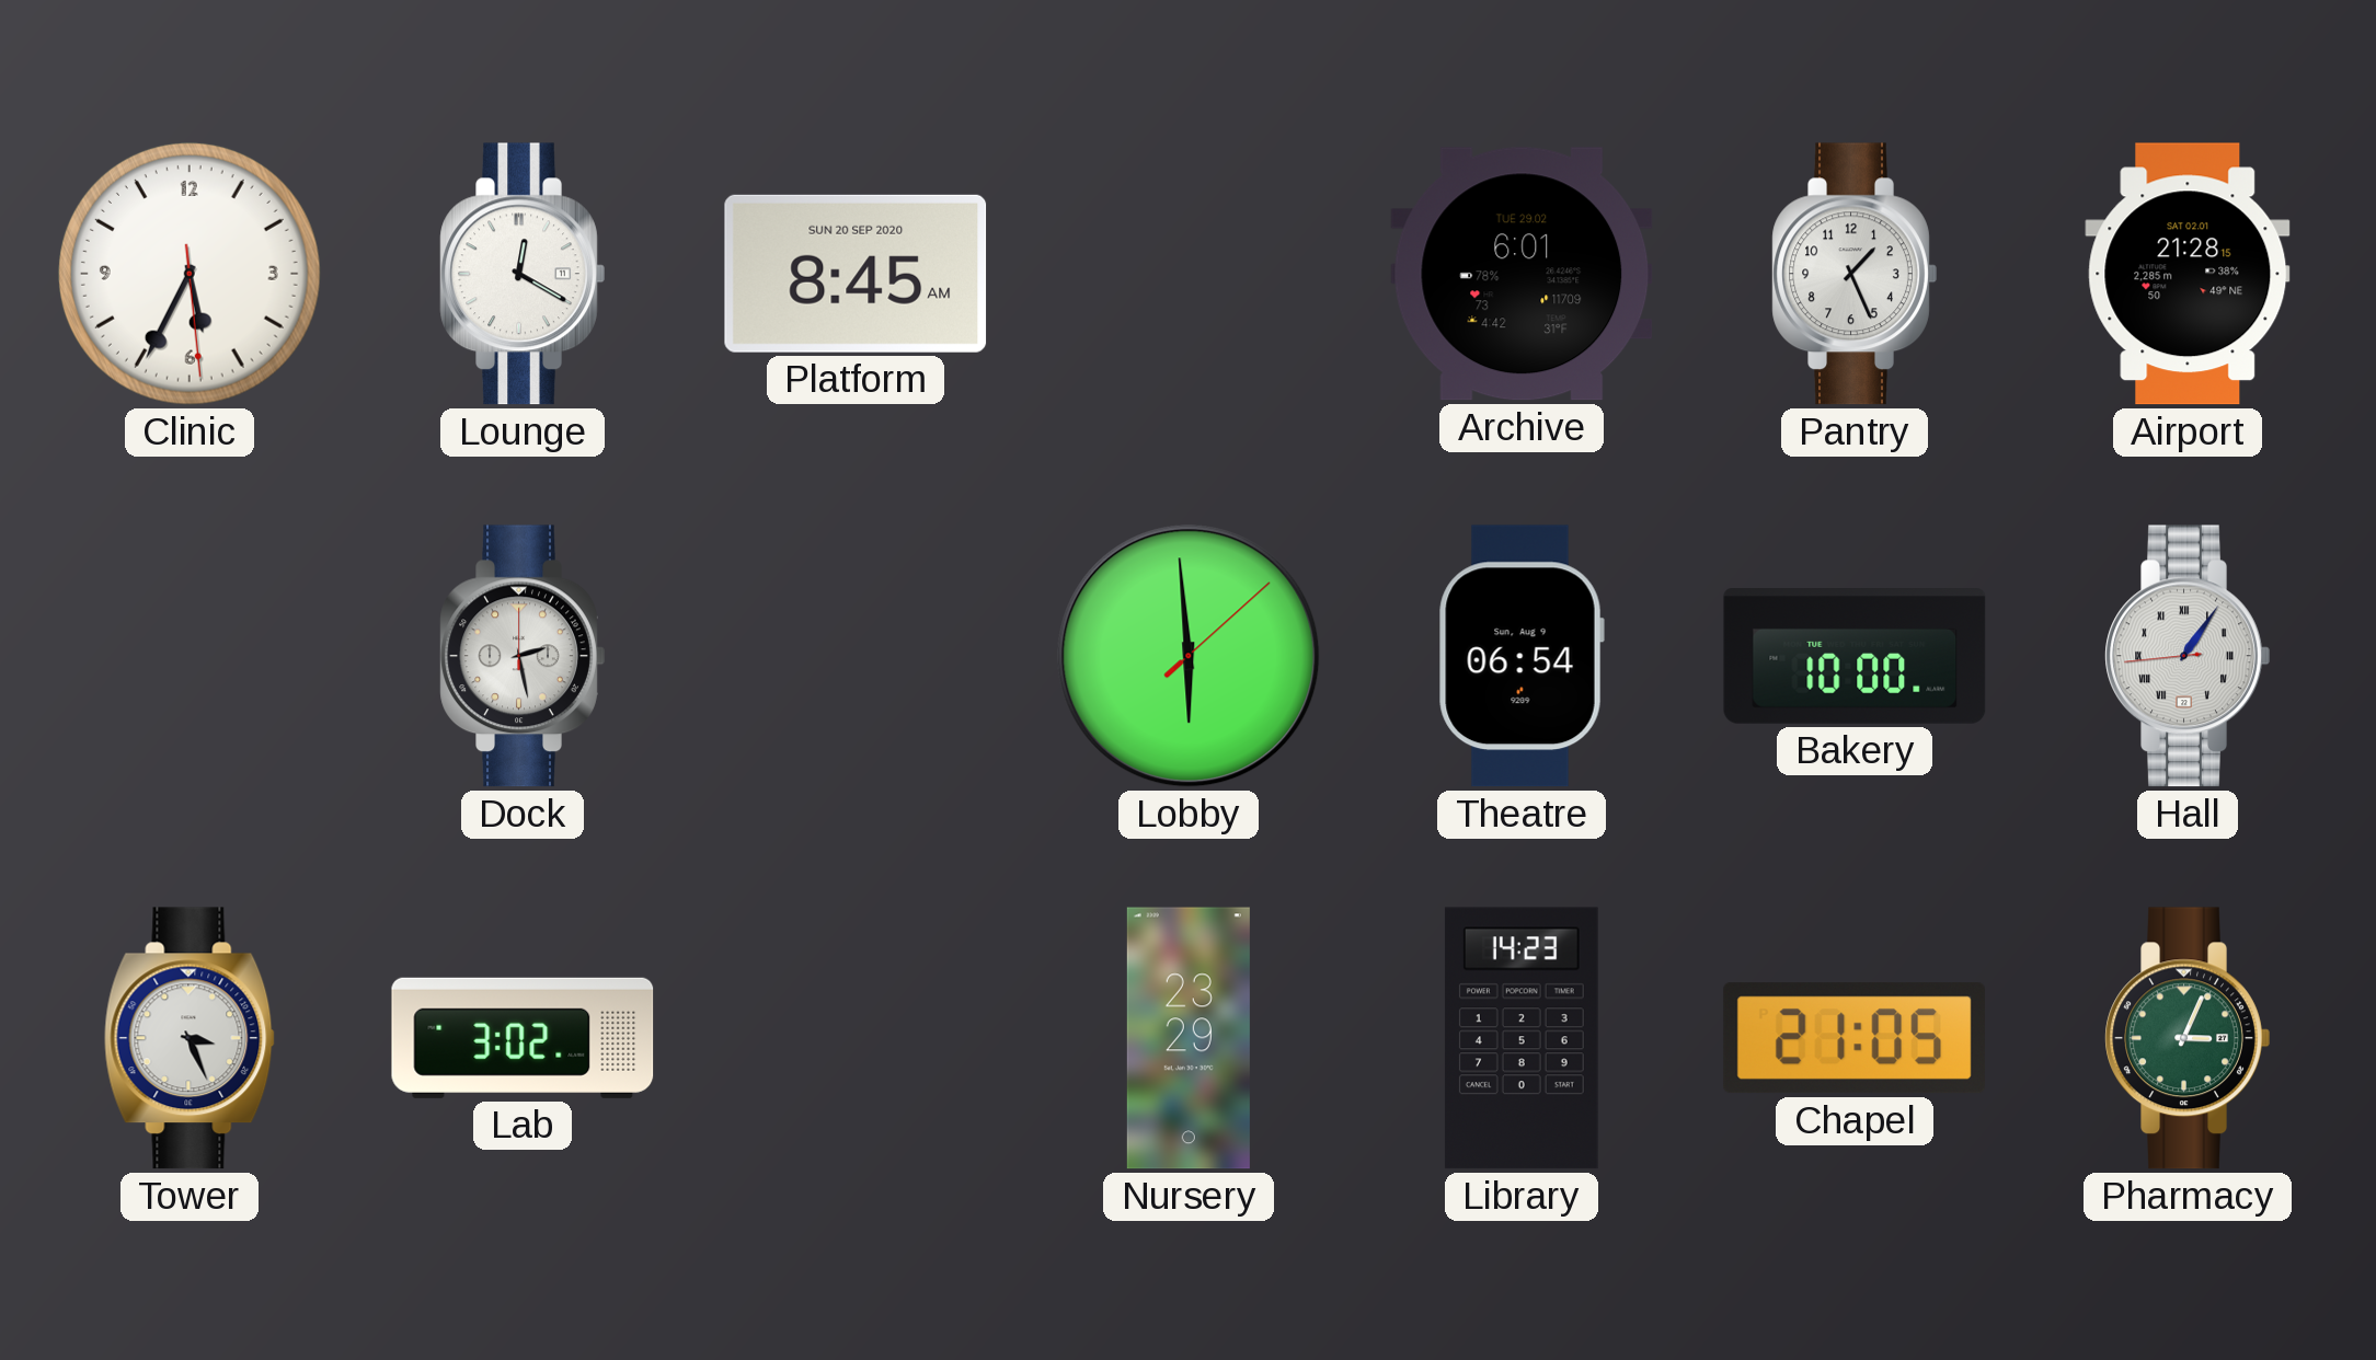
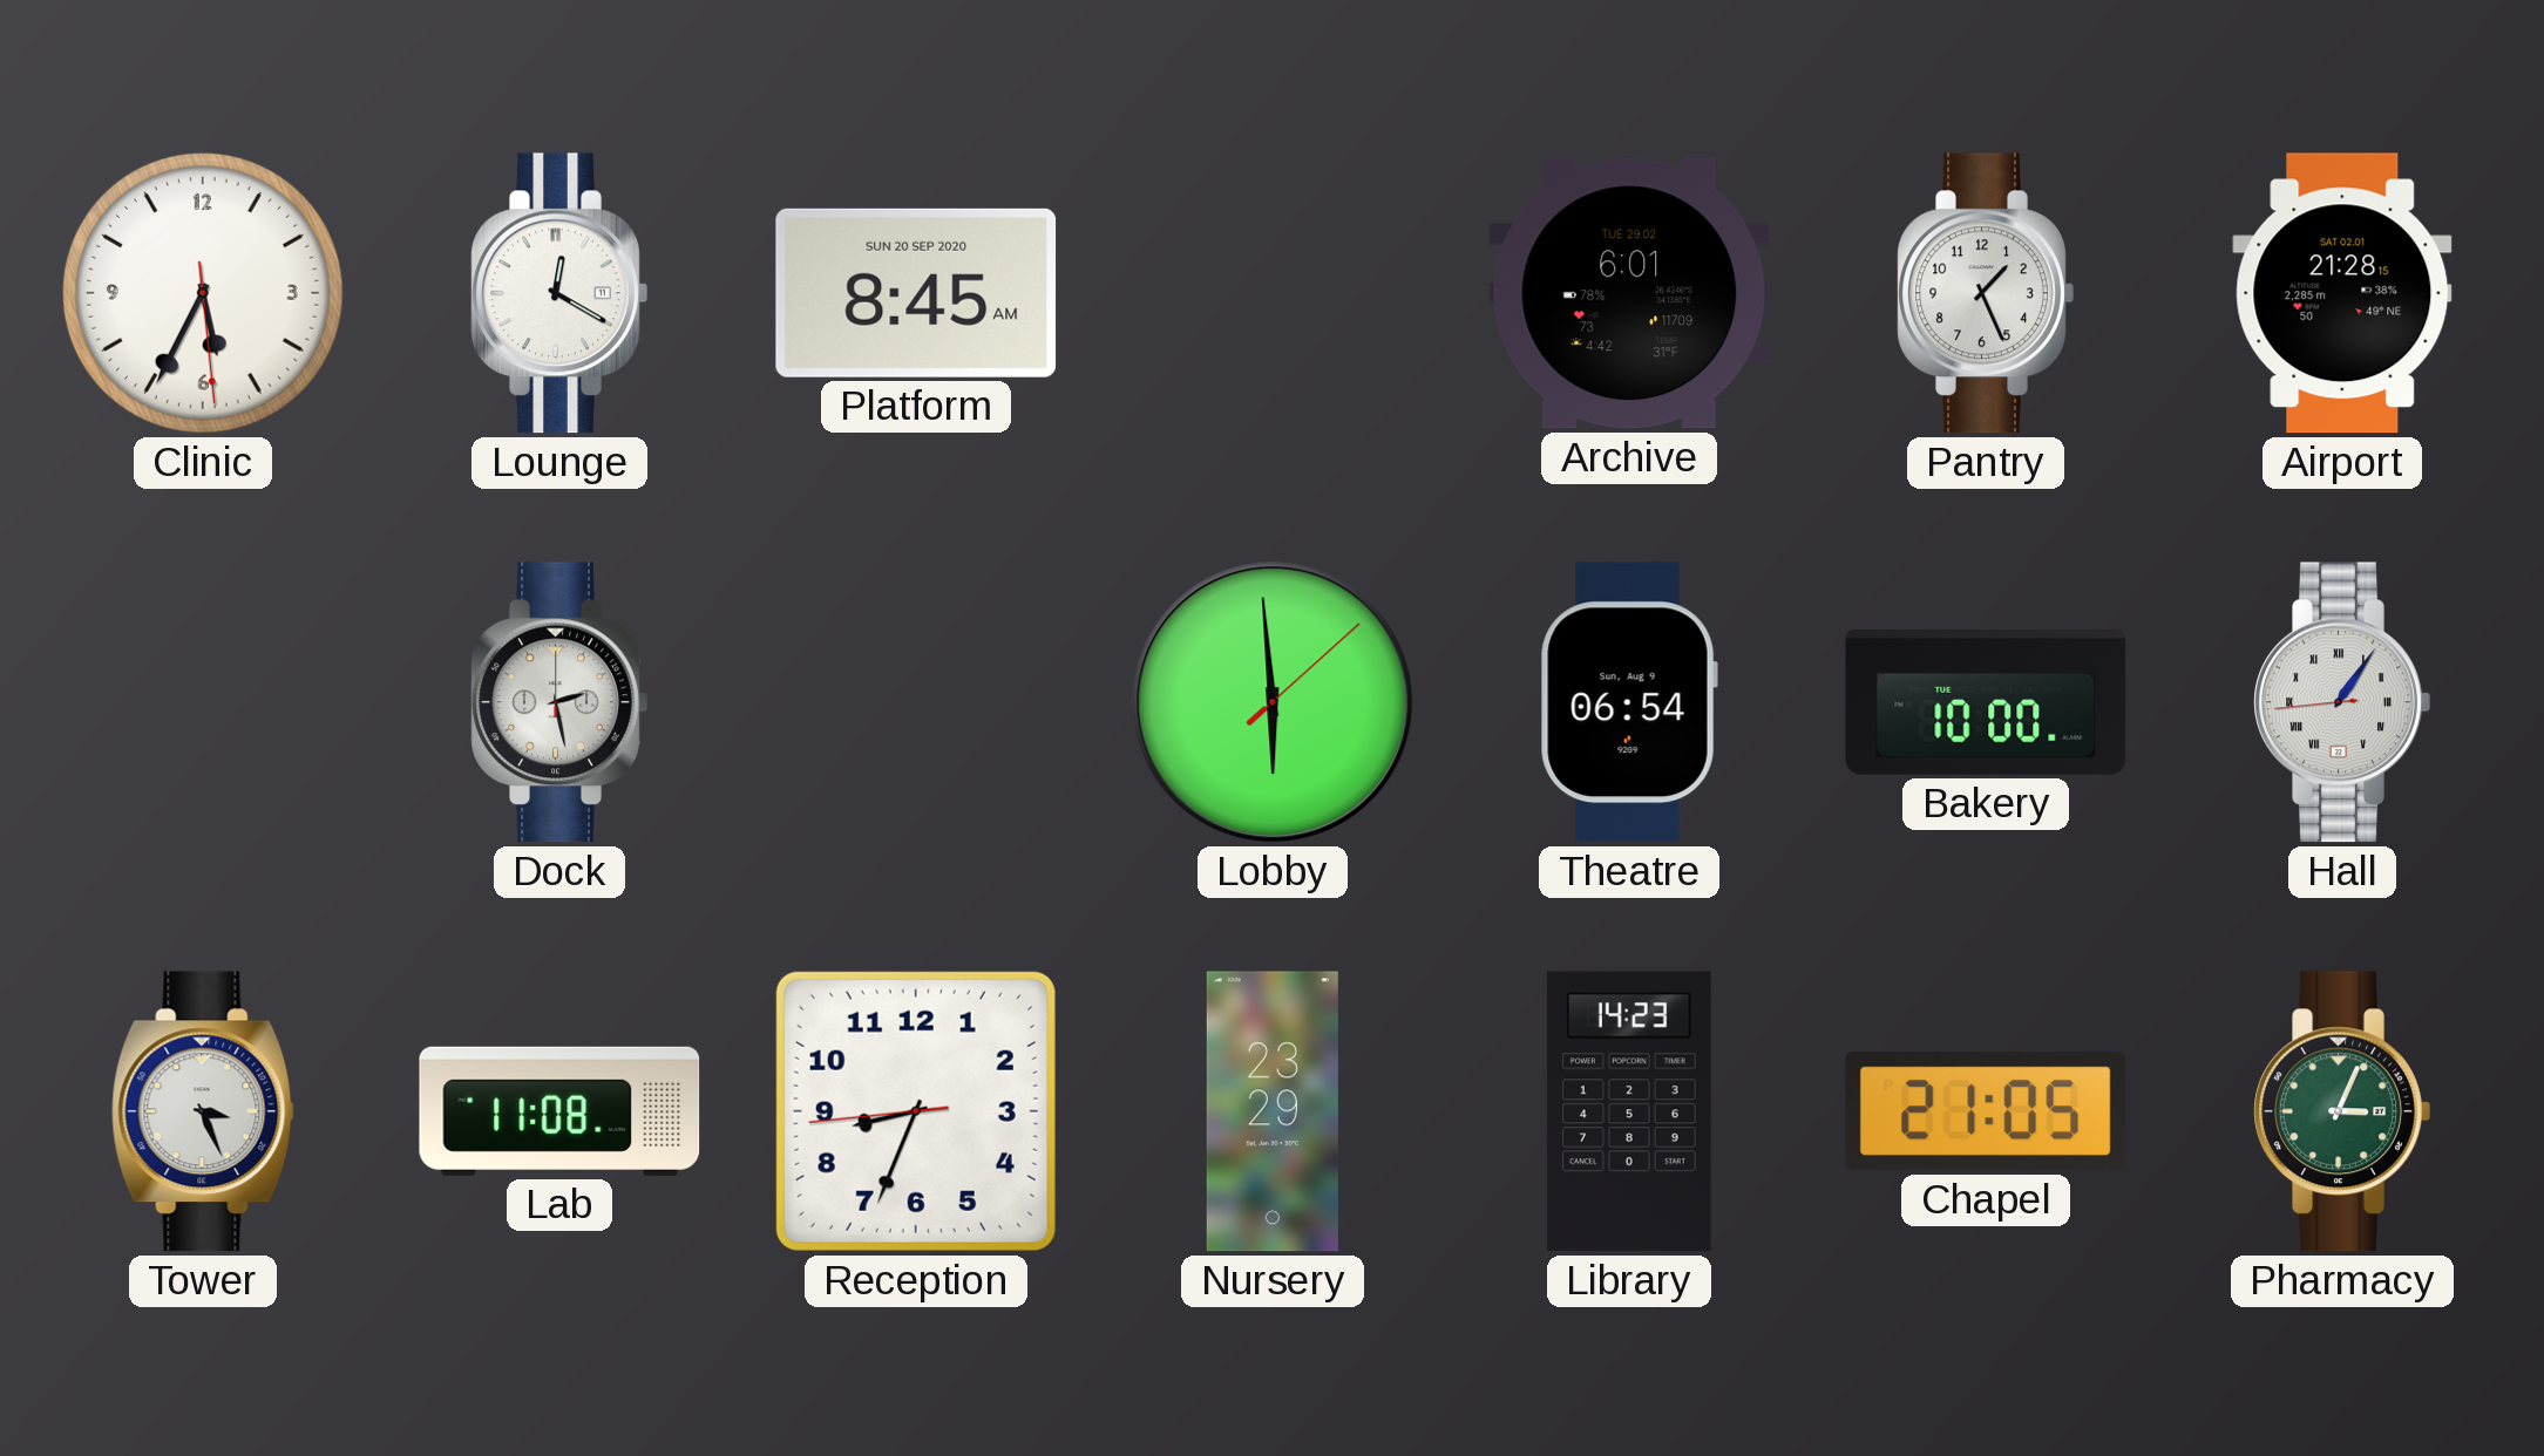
Lab: 3:02 -> 11:08 (559, 1111)
Reception: none -> 8:33 (916, 1111)
